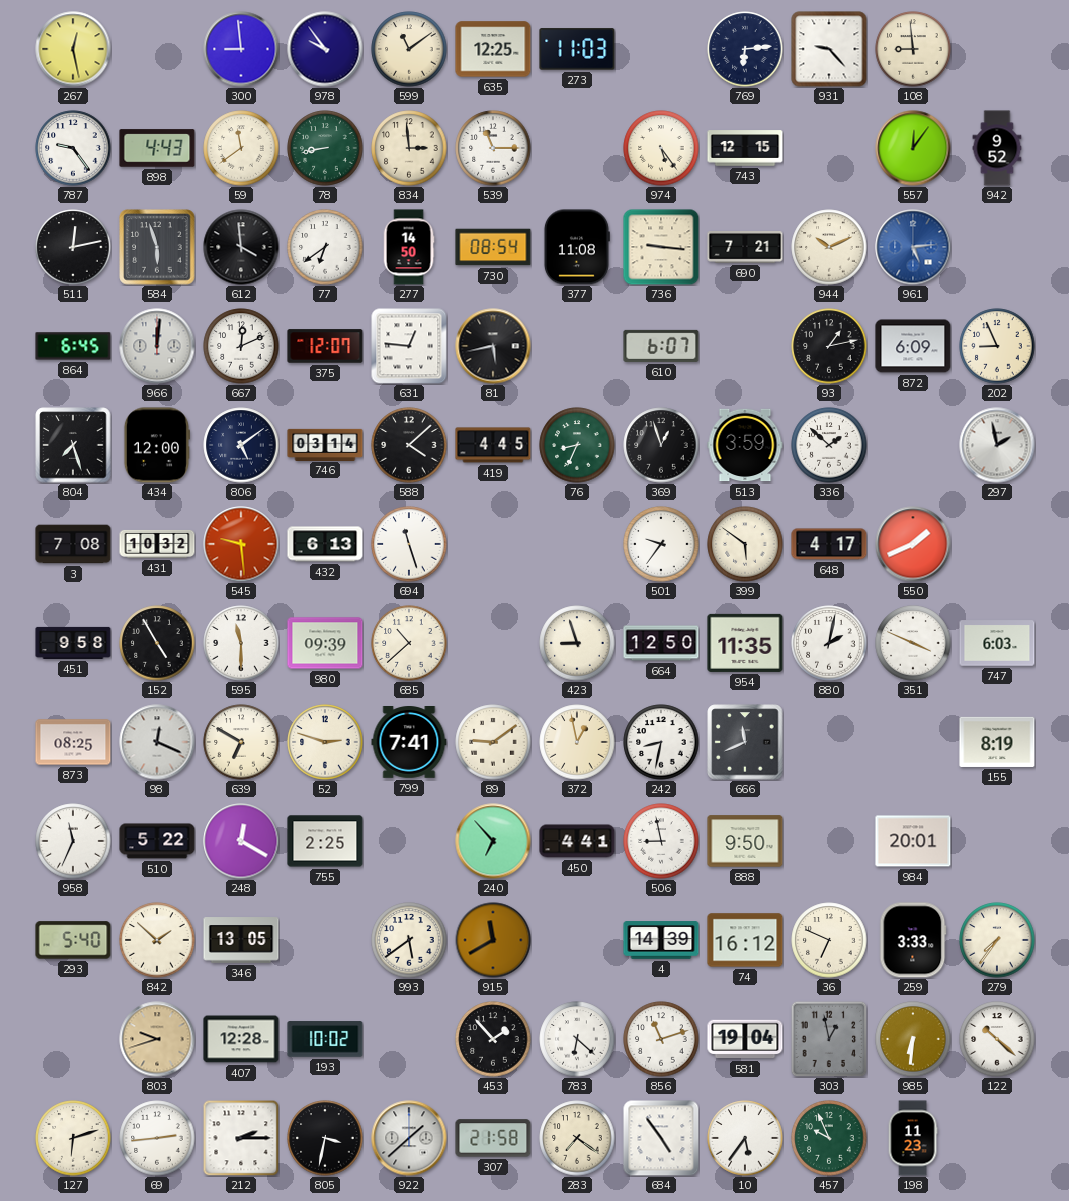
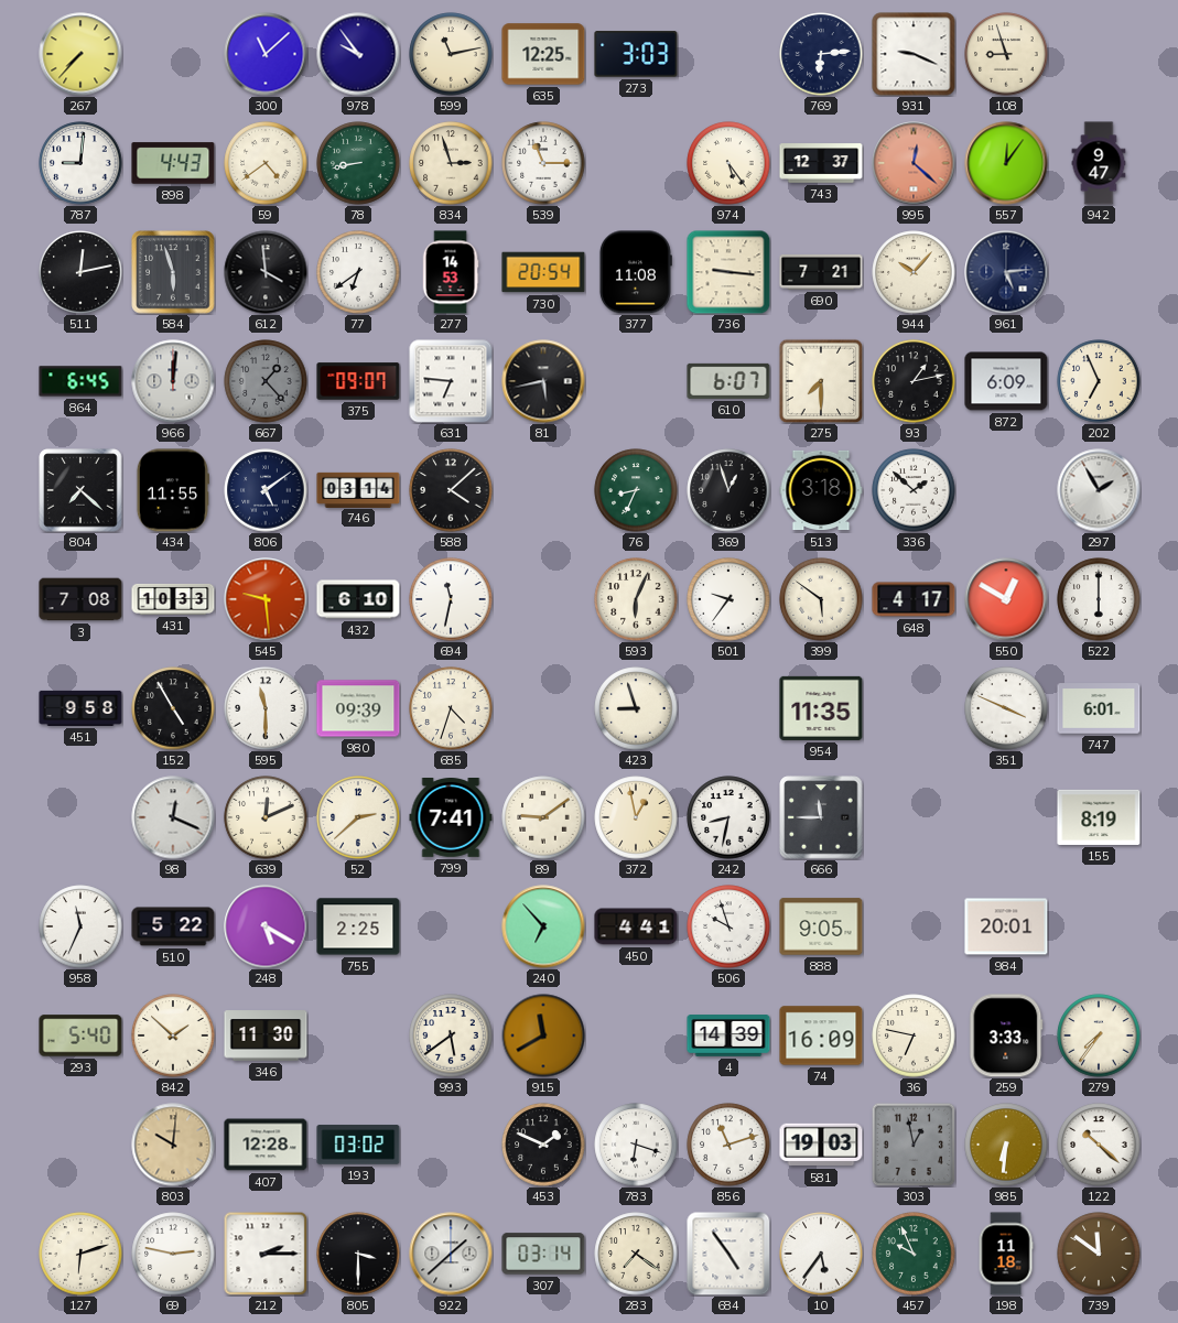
267: 12:28 -> 7:37 (80, 54)
300: 8:59 -> 11:08 (266, 54)
599: 11:09 -> 11:13 (451, 54)
273: 11:03 -> 3:03 (636, 54)
931: 9:23 -> 9:19 (914, 54)
108: 8:59 -> 8:57 (1006, 54)
787: 9:24 -> 9:01 (80, 163)
59: 11:39 -> 4:39 (266, 163)
834: 2:59 -> 2:57 (451, 163)
743: 12:15 -> 12:37 (821, 163)
995: none -> 12:22 (914, 163)
942: 9:52 -> 9:47 (1099, 163)
277: 14:50 -> 14:53 (451, 272)
730: 08:54 -> 20:54 (543, 272)
944: 10:11 -> 10:07 (914, 272)
961 dial: blue -> navy (1006, 272)
667: 12:11 -> 1:23 (266, 381)
667 dial: white -> grey (266, 381)
375: 12:07 -> 09:07 (358, 381)
631: 12:46 -> 6:46 (451, 381)
275: none -> 7:30 (821, 381)
202: 8:56 -> 6:56 (1099, 381)
804: 7:27 -> 7:22 (80, 490)
434: 12:00 -> 11:55 (172, 490)
419: 4:45 -> none (493, 445)
513: 3:59 -> 3:18 (821, 490)
297: 1:58 -> 1:55 (1099, 490)
431: 10:32 -> 10:33 (173, 599)
432: 6:13 -> 6:10 (358, 599)
694: 11:27 -> 11:32 (451, 599)
593: none -> 6:04 (636, 599)
550: 1:41 -> 12:50 (1006, 599)
522: none -> 6:00 (1099, 599)
685: 10:38 -> 4:33 (451, 708)
664: 12:50 -> none (661, 643)
880: 2:02 -> none (829, 643)
747: 6:03 -> 6:01 (1099, 708)
873: 08:25 -> none (73, 742)
639: 6:50 -> 12:11 (266, 817)
52: 2:48 -> 2:38 (358, 817)
666: 11:41 -> 11:45 (821, 817)
248: 12:20 -> 5:20 (266, 926)
506: 8:58 -> 9:57 (728, 926)
888: 9:50 -> 9:05 (821, 926)
346: 13:05 -> 11:30 (266, 1035)
74: 16:12 -> 16:09 (821, 1035)
36: 6:49 -> 6:47 (914, 1035)
803: 9:42 -> 10:01 (173, 1145)
193: 10:02 -> 03:02 (358, 1145)
453: 1:53 -> 1:49 (543, 1145)
783: 6:22 -> 6:18 (636, 1145)
581: 19:04 -> 19:03 (821, 1145)
69: 2:44 -> 2:47 (173, 1254)
805: 3:32 -> 3:30 (358, 1254)
307: 21:58 -> 03:14 (543, 1254)
198: 11:23 -> 11:18 (1006, 1254)
739: none -> 11:51 (1099, 1254)
